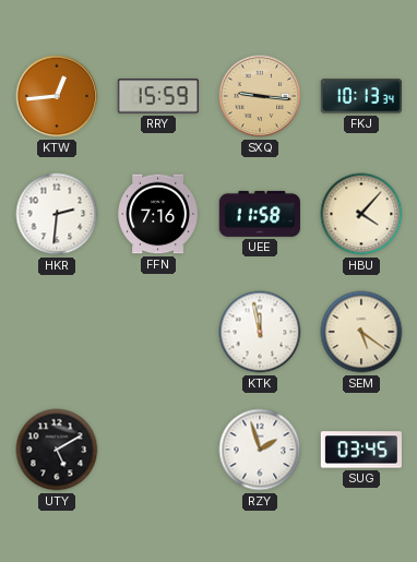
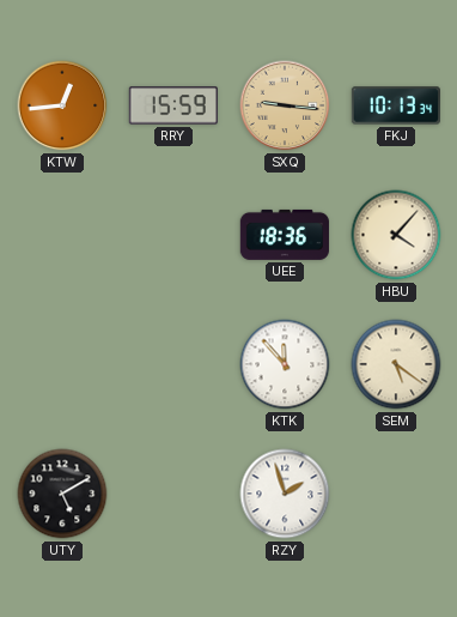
HKR: 2:31 -> none (57, 214)
FFN: 7:16 -> none (157, 214)
UEE: 11:58 -> 18:36 (285, 235)
KTK: 11:58 -> 11:53 (285, 364)
SUG: 03:45 -> none (361, 450)
